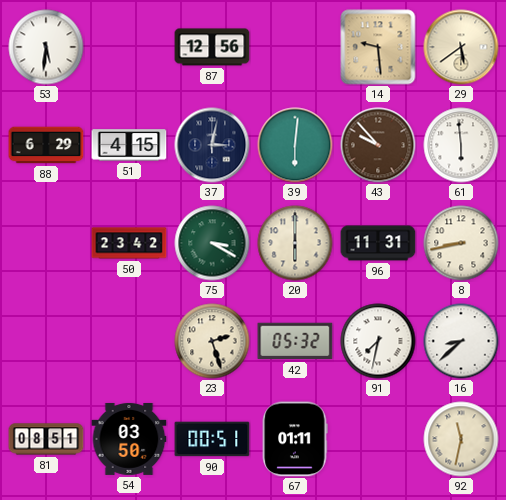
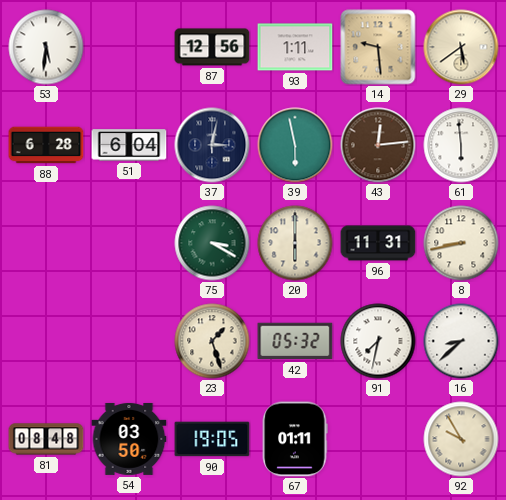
93: none -> 1:11 (295, 47)
88: 6:29 -> 6:28 (46, 145)
51: 4:15 -> 6:04 (129, 145)
39: 6:01 -> 5:58 (295, 145)
43: 9:53 -> 12:14 (378, 145)
50: 23:42 -> none (129, 243)
23: 2:27 -> 1:27 (212, 341)
81: 08:51 -> 08:48 (46, 439)
90: 00:51 -> 19:05 (212, 439)
92: 11:32 -> 9:55 (461, 439)
